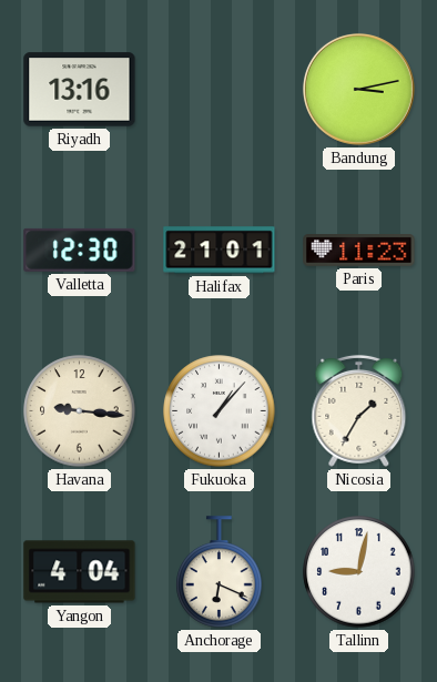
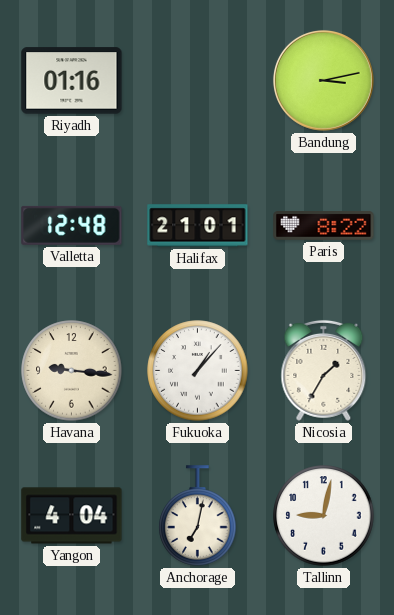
Riyadh: 13:16 -> 01:16 (72, 81)
Valletta: 12:30 -> 12:48 (72, 225)
Paris: 11:23 -> 8:22 (324, 226)
Anchorage: 6:19 -> 7:02 (198, 516)
